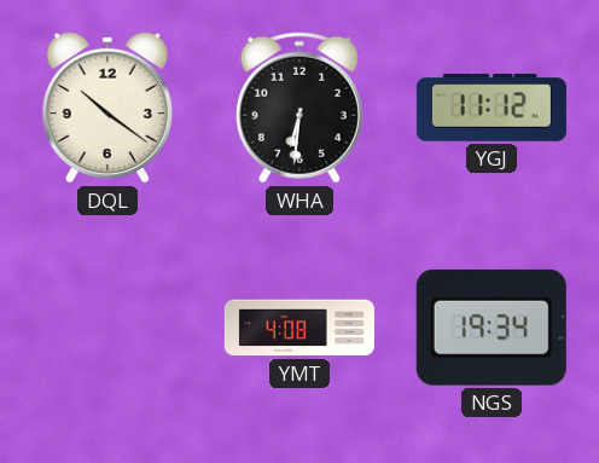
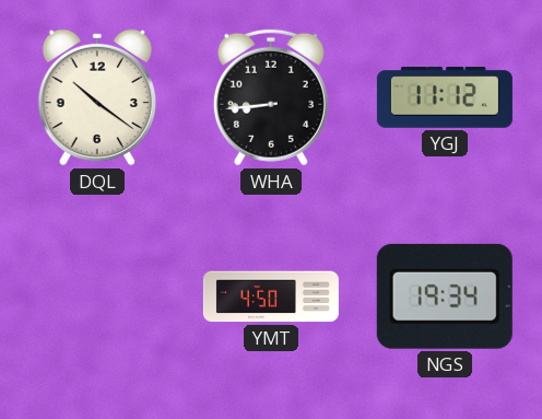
WHA: 6:31 -> 8:44 (271, 97)
YMT: 4:08 -> 4:50 (271, 296)
